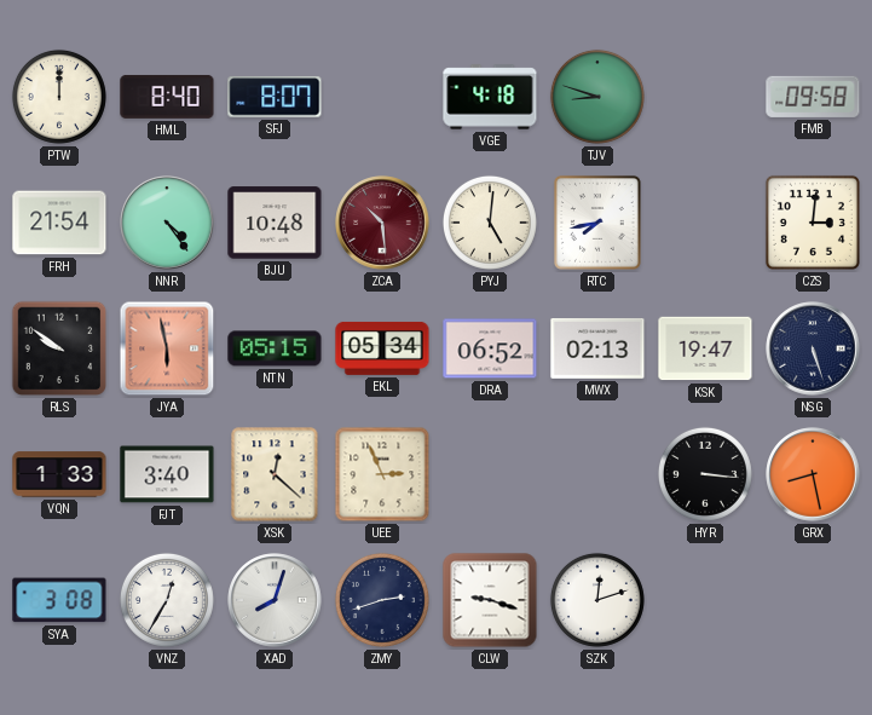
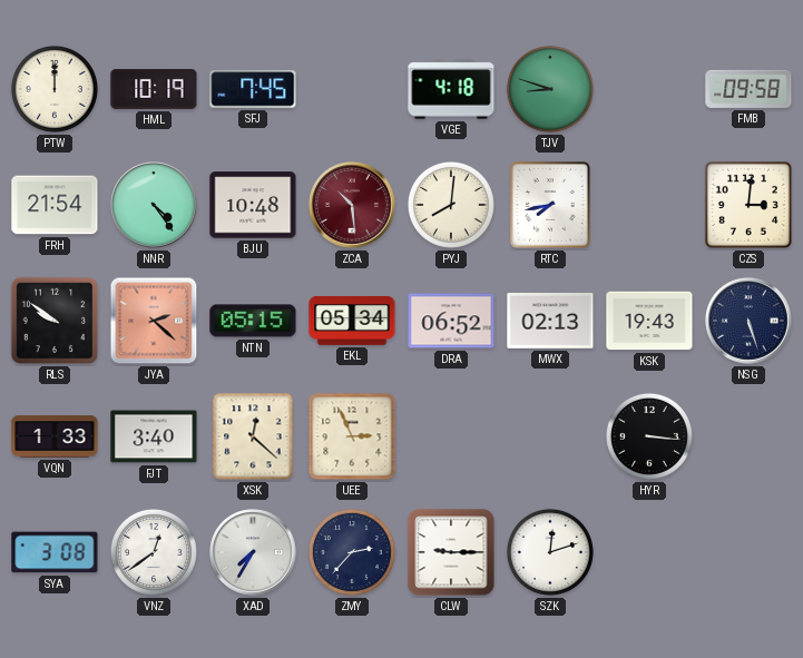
HML: 8:40 -> 10:19 (154, 89)
SFJ: 8:07 -> 7:45 (253, 89)
PYJ: 5:01 -> 8:01 (451, 205)
JYA: 5:58 -> 2:22 (154, 321)
KSK: 19:47 -> 19:43 (649, 321)
GRX: 8:28 -> none (813, 474)
VNZ: 12:35 -> 12:39 (154, 552)
XAD: 8:03 -> 7:35 (253, 552)
ZMY: 2:42 -> 2:37 (352, 552)
CLW: 9:18 -> 9:15 (451, 552)
